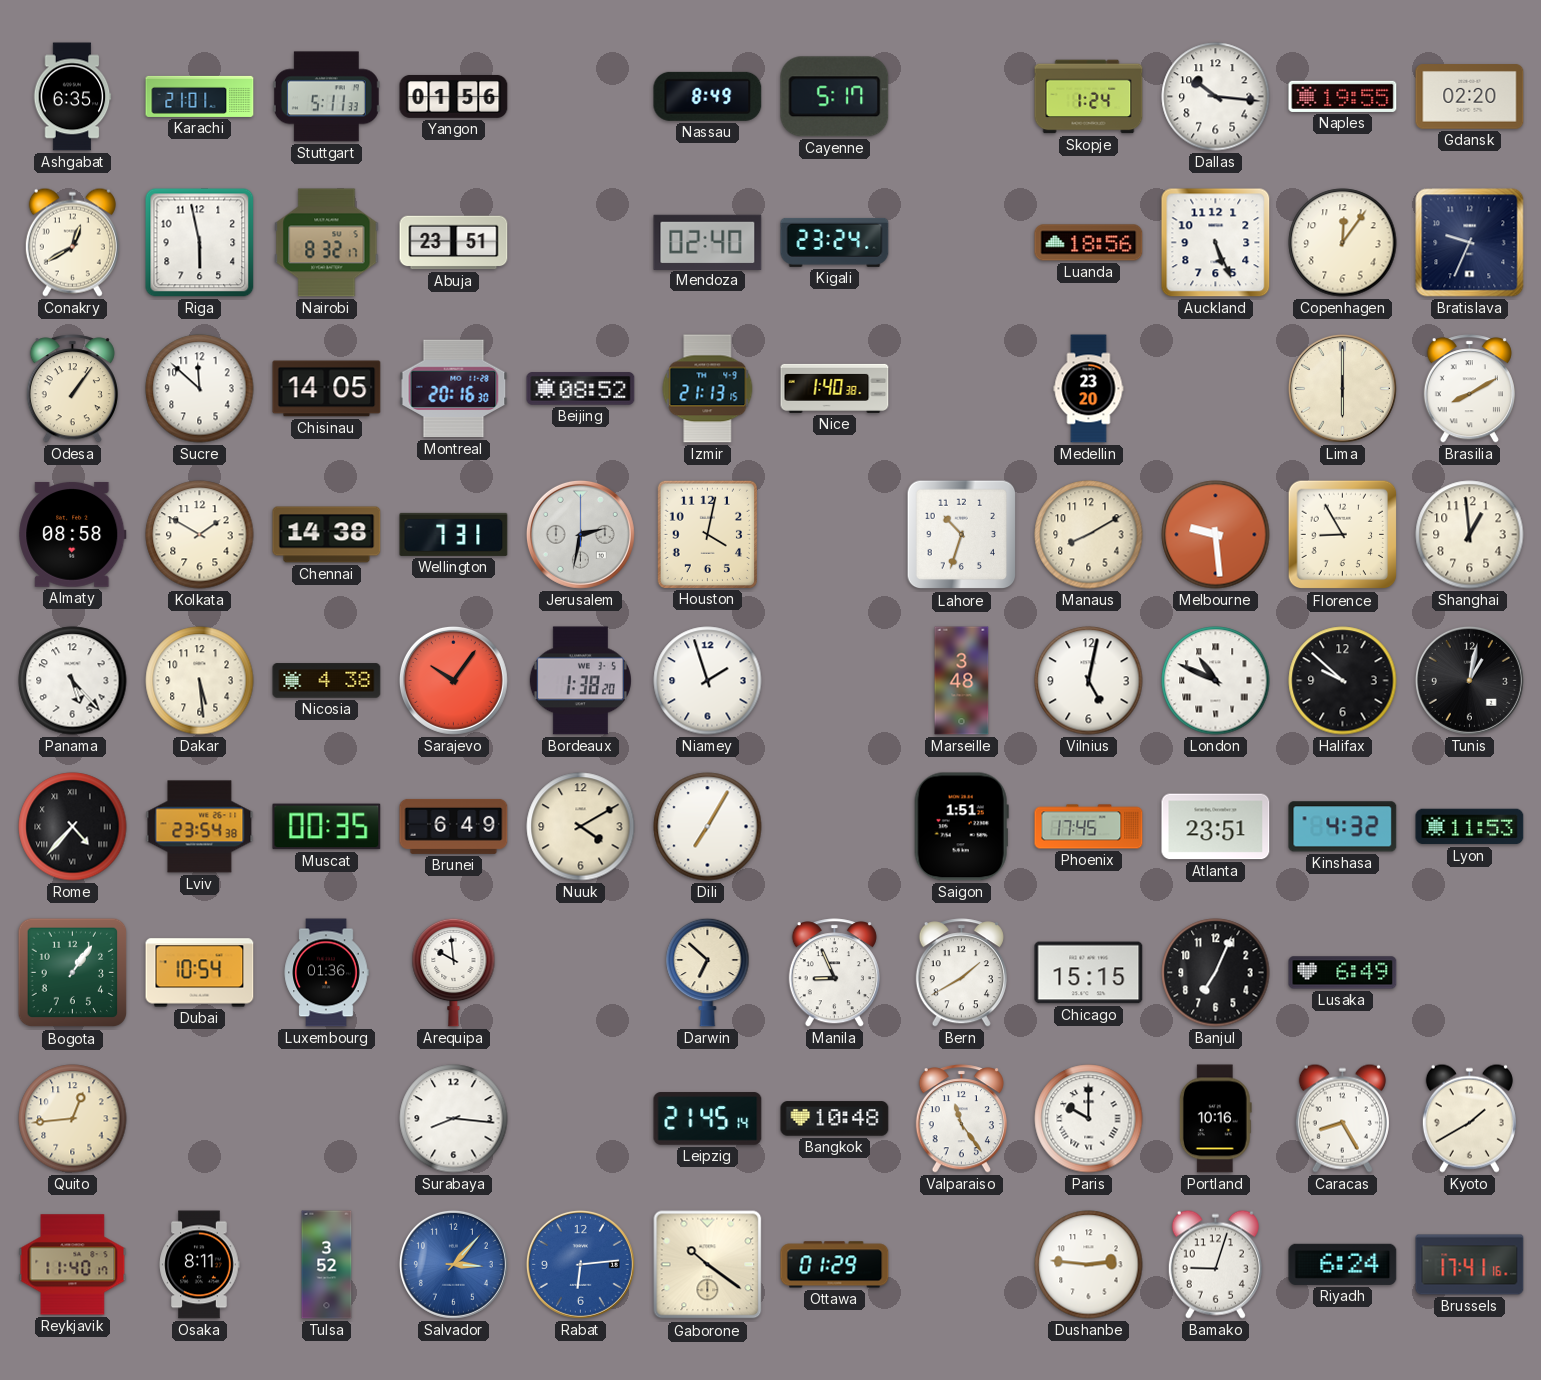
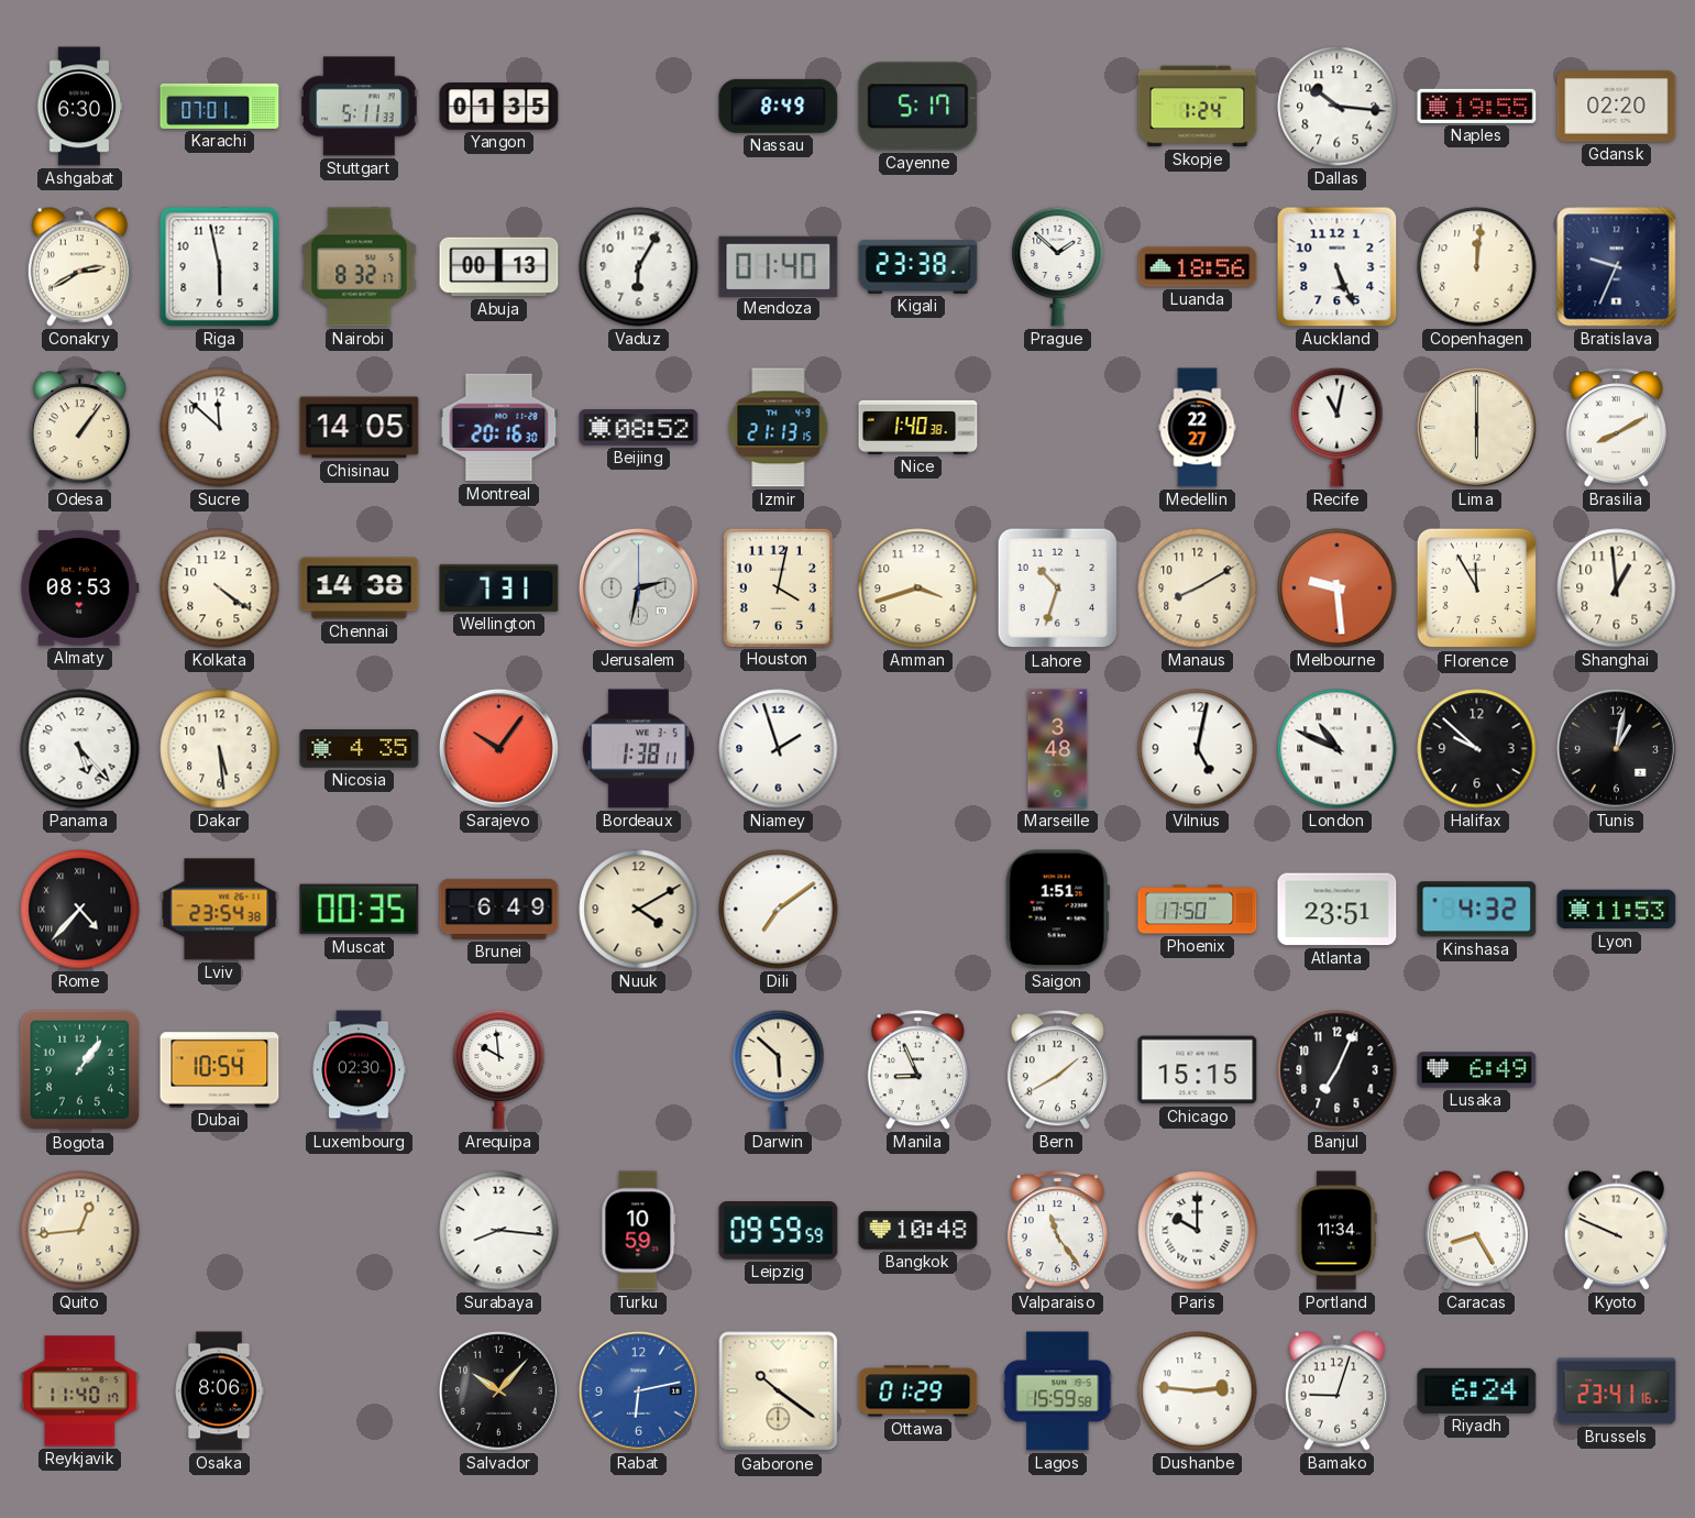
Ashgabat: 6:35 -> 6:30 (79, 107)
Karachi: 21:01 -> 07:01 (220, 106)
Yangon: 01:56 -> 01:35 (499, 107)
Conakry: 12:40 -> 2:40 (79, 266)
Abuja: 23:51 -> 00:13 (499, 267)
Vaduz: none -> 6:05 (639, 267)
Mendoza: 02:40 -> 01:40 (779, 266)
Kigali: 23:24 -> 23:38 (918, 266)
Prague: none -> 1:52 (1058, 266)
Copenhagen: 12:06 -> 12:01 (1477, 267)
Medellin: 23:20 -> 22:27 (1198, 428)
Recife: none -> 11:02 (1338, 427)
Almaty: 08:58 -> 08:53 (80, 587)
Kolkata: 1:50 -> 4:21 (220, 588)
Amman: none -> 3:42 (918, 588)
Florence: 8:55 -> 11:55 (1477, 588)
Nicosia: 4:38 -> 4:35 (360, 749)
Bordeaux: 1:38:20 -> 1:38:11 (638, 749)
Dili: 7:05 -> 7:09 (779, 910)
Phoenix: 17:45 -> 17:50 (1198, 910)
Luxembourg: 01:36 -> 02:30 (359, 1070)
Darwin: 6:52 -> 5:52 (779, 1069)
Turku: none -> 10:59 (639, 1231)
Leipzig: 21:45 -> 09:59 (779, 1231)
Portland: 10:16 -> 11:34 (1336, 1231)
Kyoto: 1:40 -> 9:49 (1616, 1230)
Osaka: 8:11 -> 8:06 (219, 1391)
Tulsa: 3:52 -> none (327, 1265)
Salvador: 3:07 -> 10:07 (498, 1390)
Salvador dial: blue -> black (498, 1390)
Rabat: 6:14 -> 6:13 (638, 1390)
Lagos: none -> 15:59 (1058, 1391)
Brussels: 17:41 -> 23:41 (1617, 1391)
